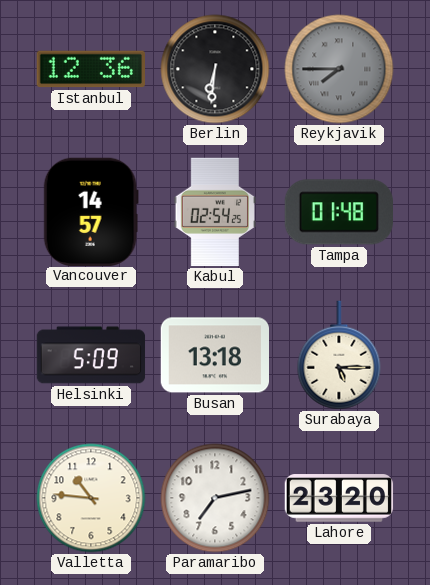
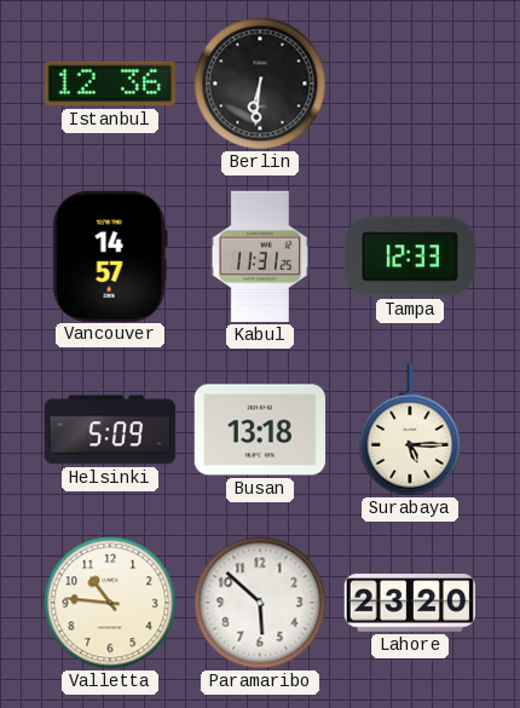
Reykjavik: 7:45 -> none (339, 69)
Kabul: 02:54 -> 11:31 (259, 257)
Tampa: 01:48 -> 12:33 (410, 257)
Paramaribo: 7:13 -> 5:52 (260, 603)
